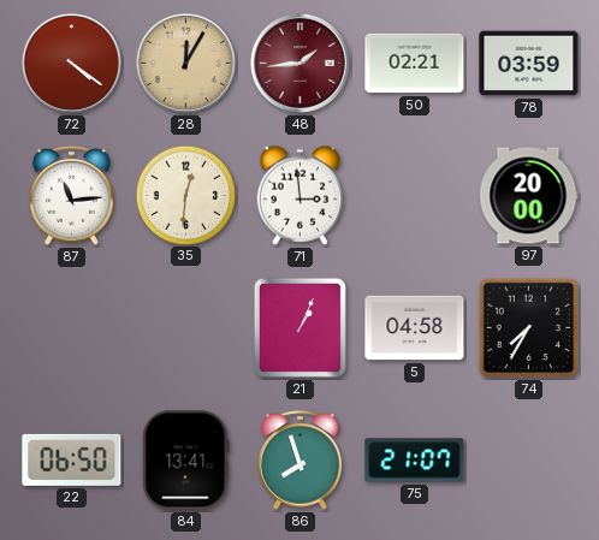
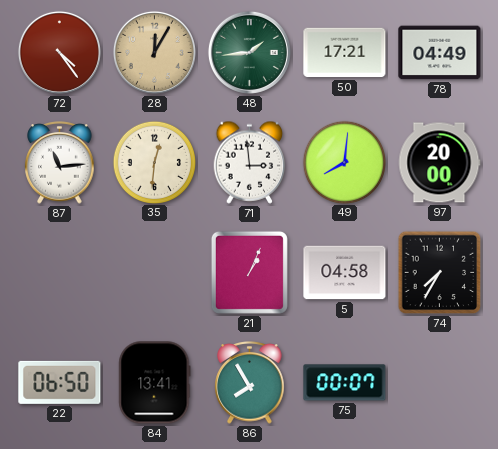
72: 4:21 -> 4:24 (59, 52)
48 dial: burgundy -> green (249, 52)
50: 02:21 -> 17:21 (345, 53)
78: 03:59 -> 04:49 (440, 53)
49: none -> 8:01 (344, 162)
86: 7:57 -> 7:55 (250, 383)
75: 21:07 -> 00:07 (345, 383)
